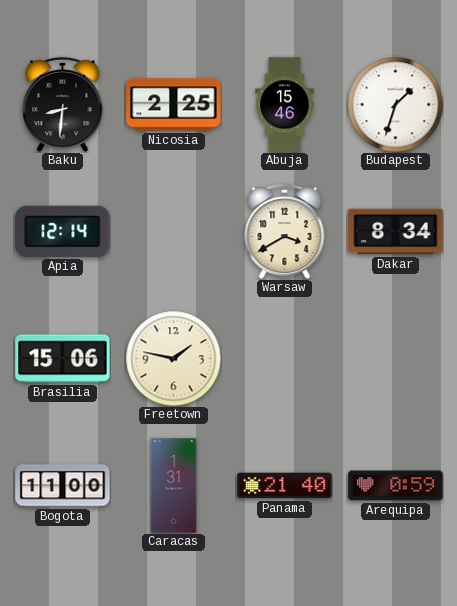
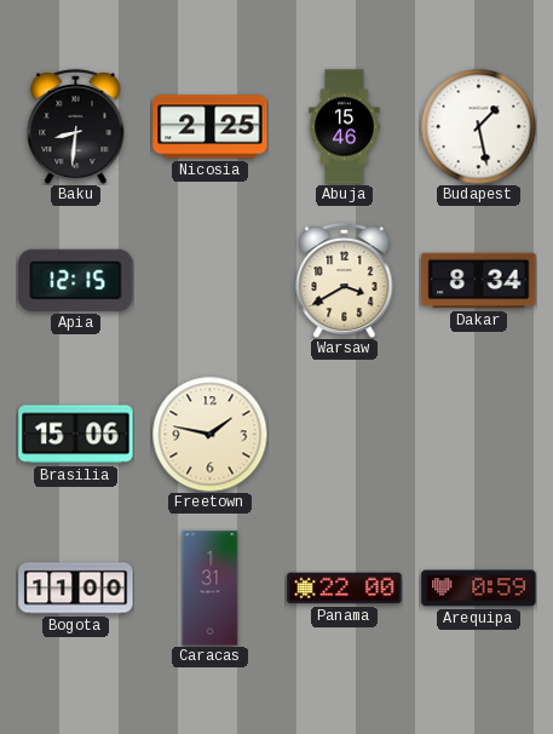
Budapest: 1:33 -> 1:28 (478, 126)
Apia: 12:14 -> 12:15 (76, 280)
Panama: 21:40 -> 22:00 (345, 589)
